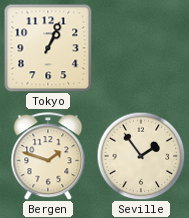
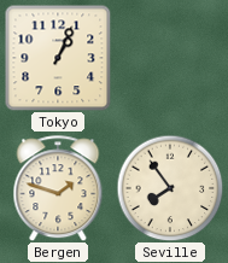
Seville: 1:54 -> 7:54 (170, 188)
